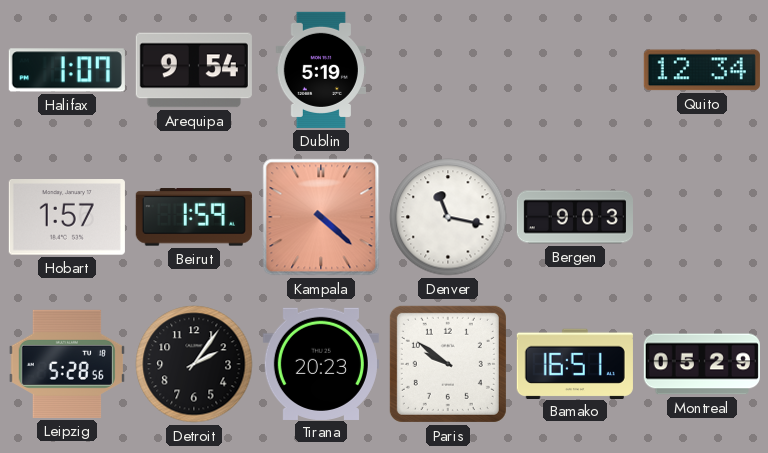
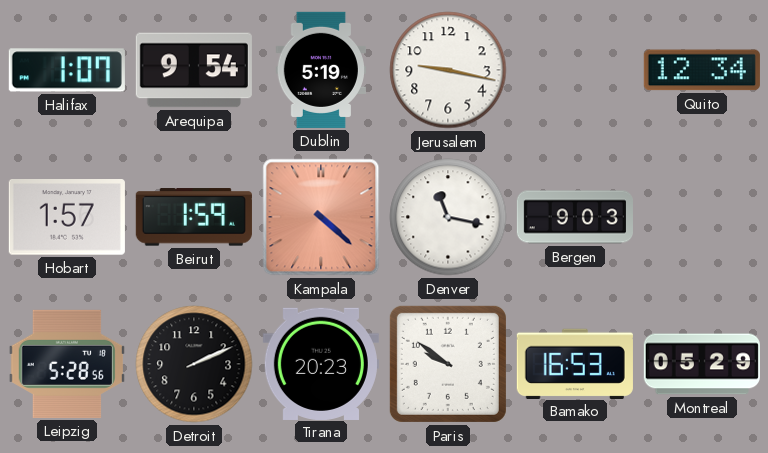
Jerusalem: none -> 9:17 (448, 70)
Detroit: 2:06 -> 2:11 (194, 364)
Bamako: 16:51 -> 16:53 (575, 363)
